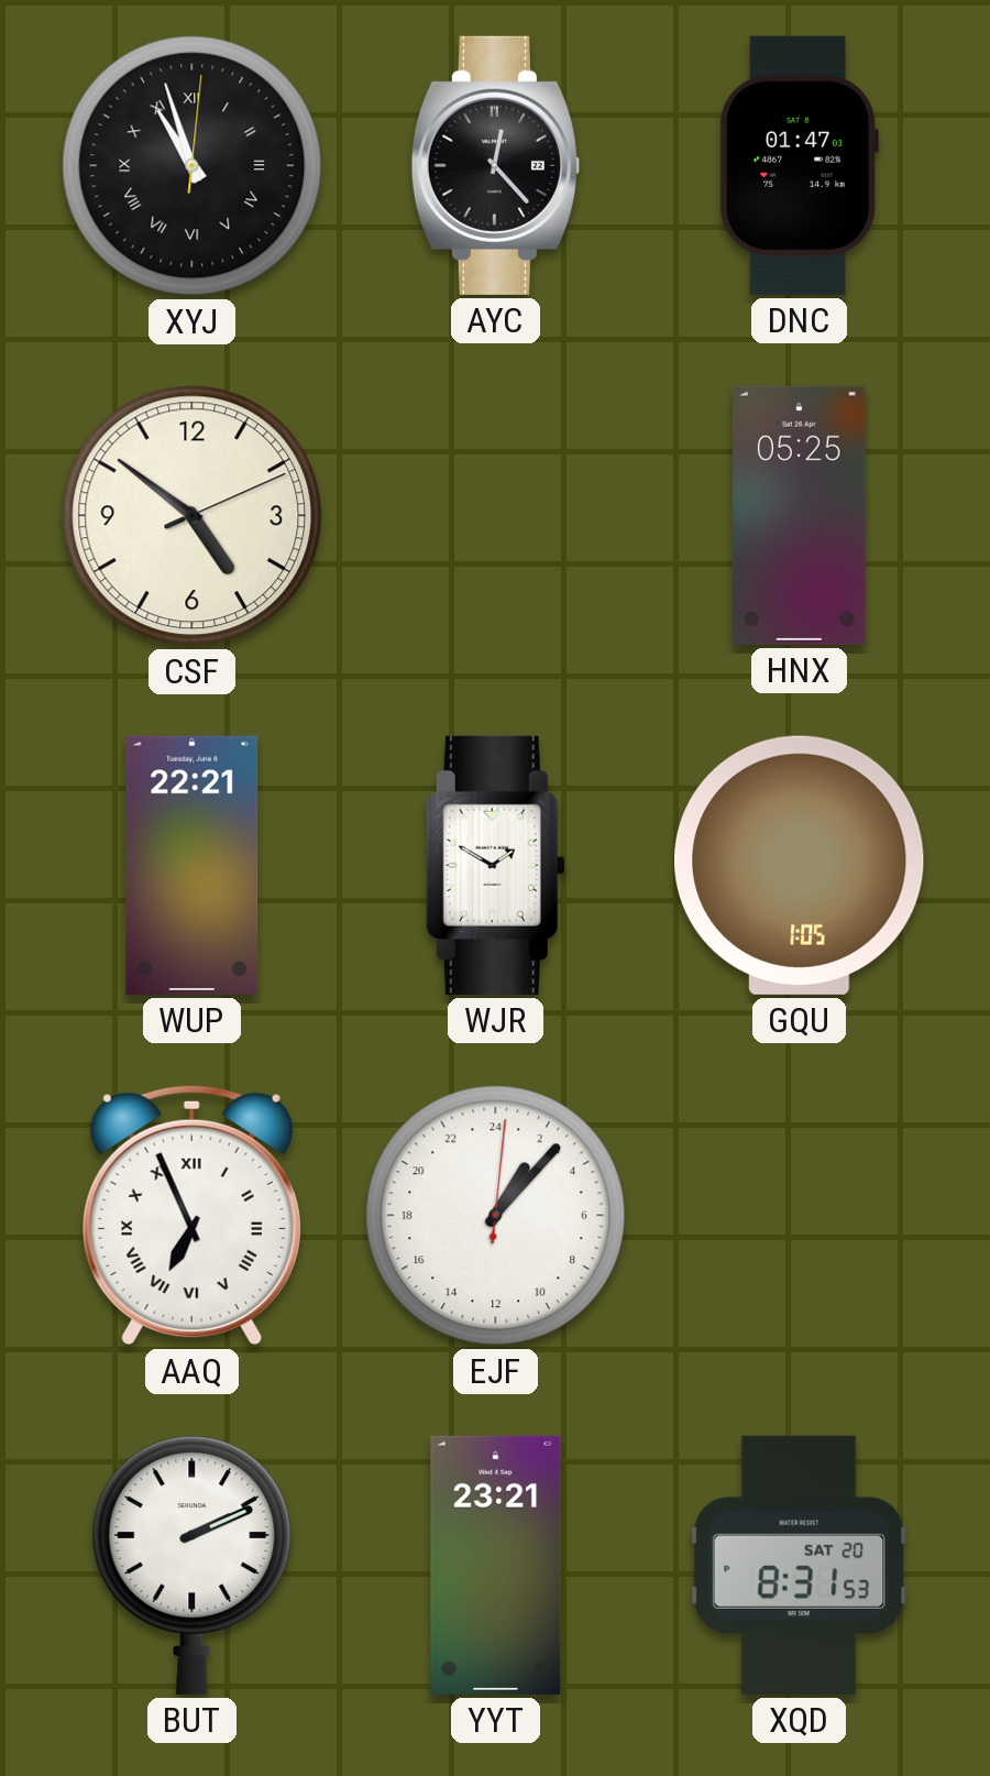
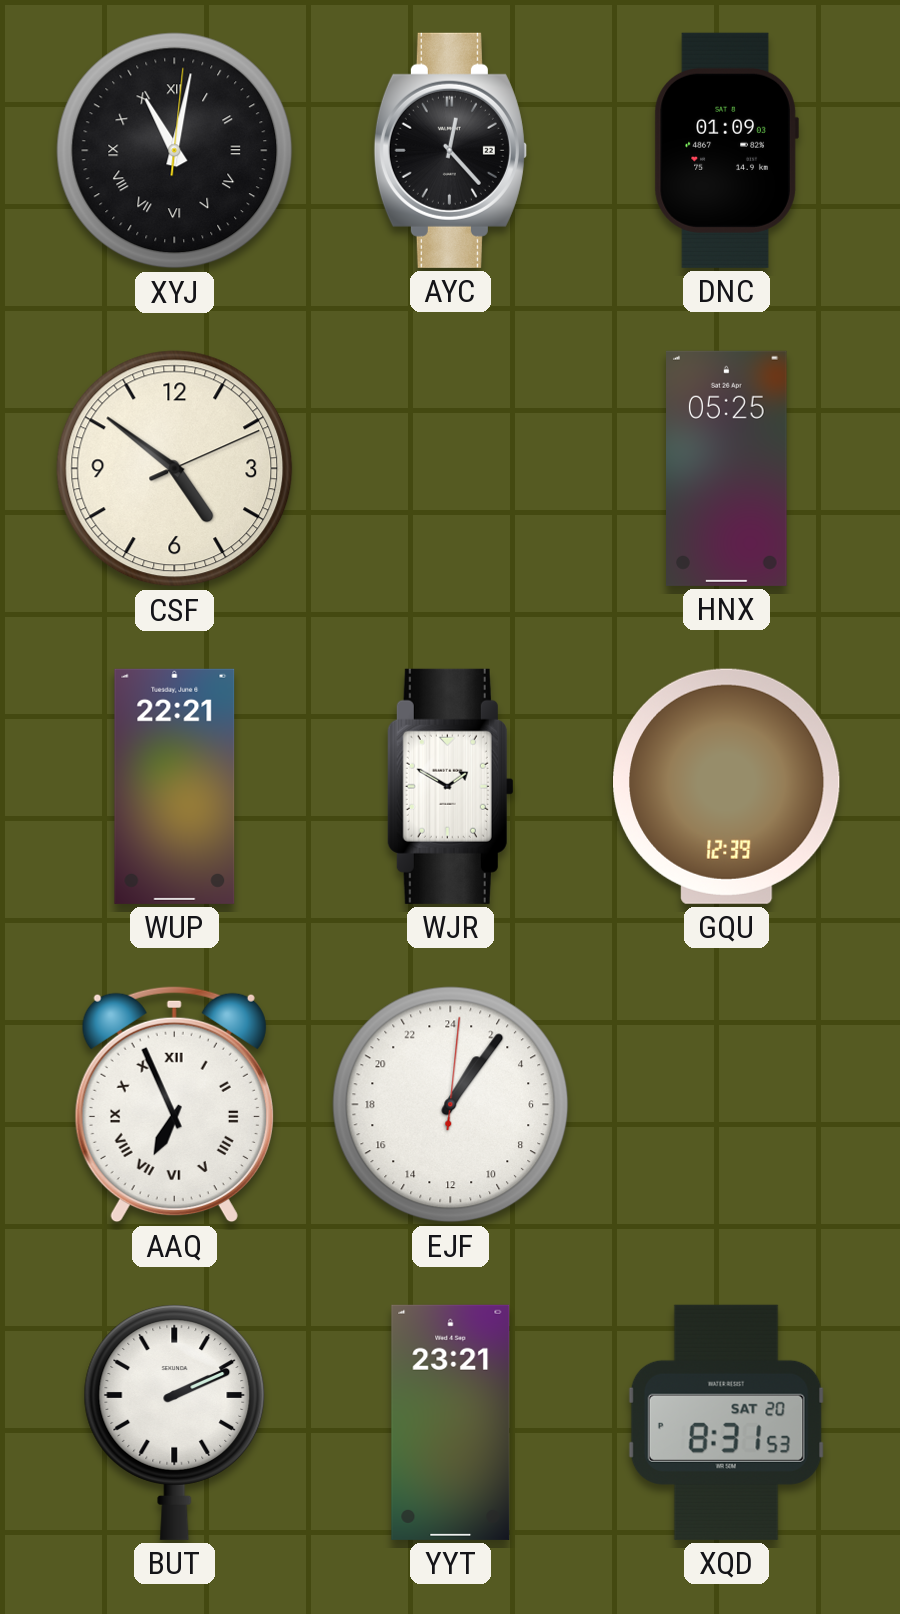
XYJ: 10:57 -> 11:02 (175, 151)
DNC: 01:47 -> 01:09 (726, 150)
GQU: 1:05 -> 12:39 (727, 786)
EJF: 2:07 -> 2:06 (451, 1105)
